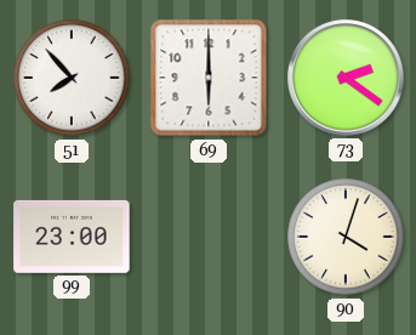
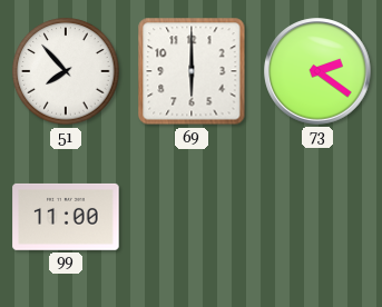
99: 23:00 -> 11:00 (66, 217)
90: 4:03 -> none (346, 237)
